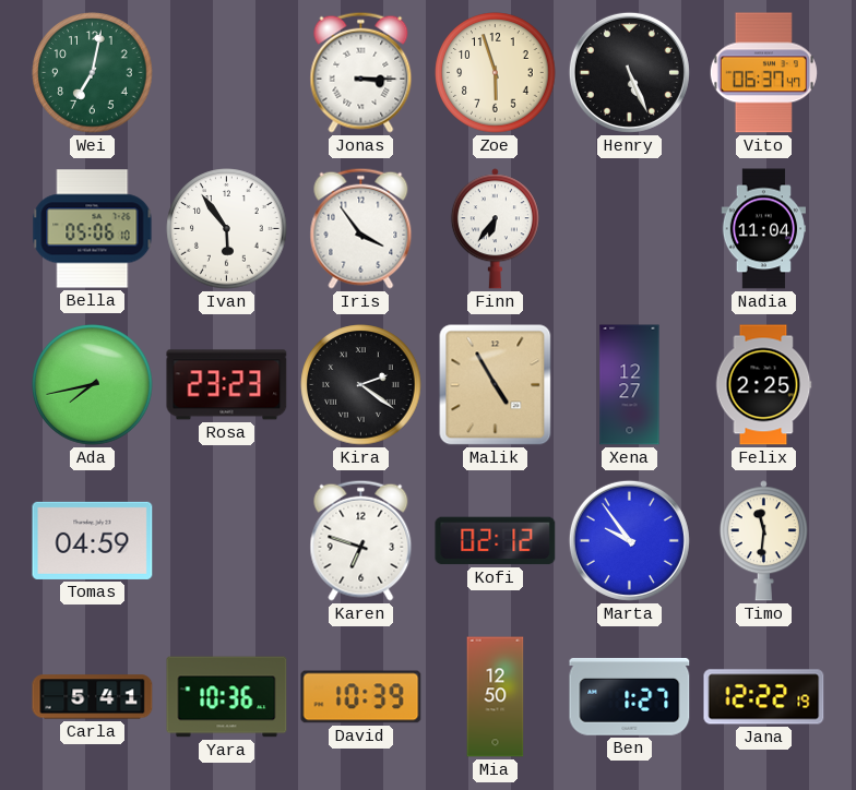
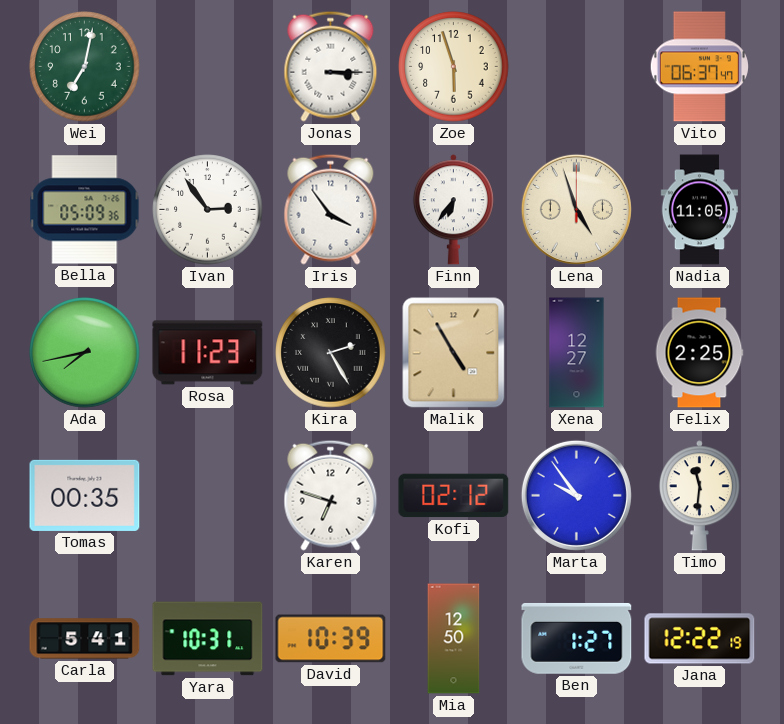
Henry: 5:26 -> none (629, 72)
Bella: 05:06 -> 05:09 (85, 210)
Ivan: 5:54 -> 2:54 (208, 210)
Lena: none -> 4:57 (576, 209)
Nadia: 11:04 -> 11:05 (699, 210)
Rosa: 23:23 -> 11:23 (208, 353)
Kira: 2:21 -> 2:25 (331, 353)
Tomas: 04:59 -> 00:35 (85, 495)
Yara: 10:36 -> 10:31 (208, 639)
